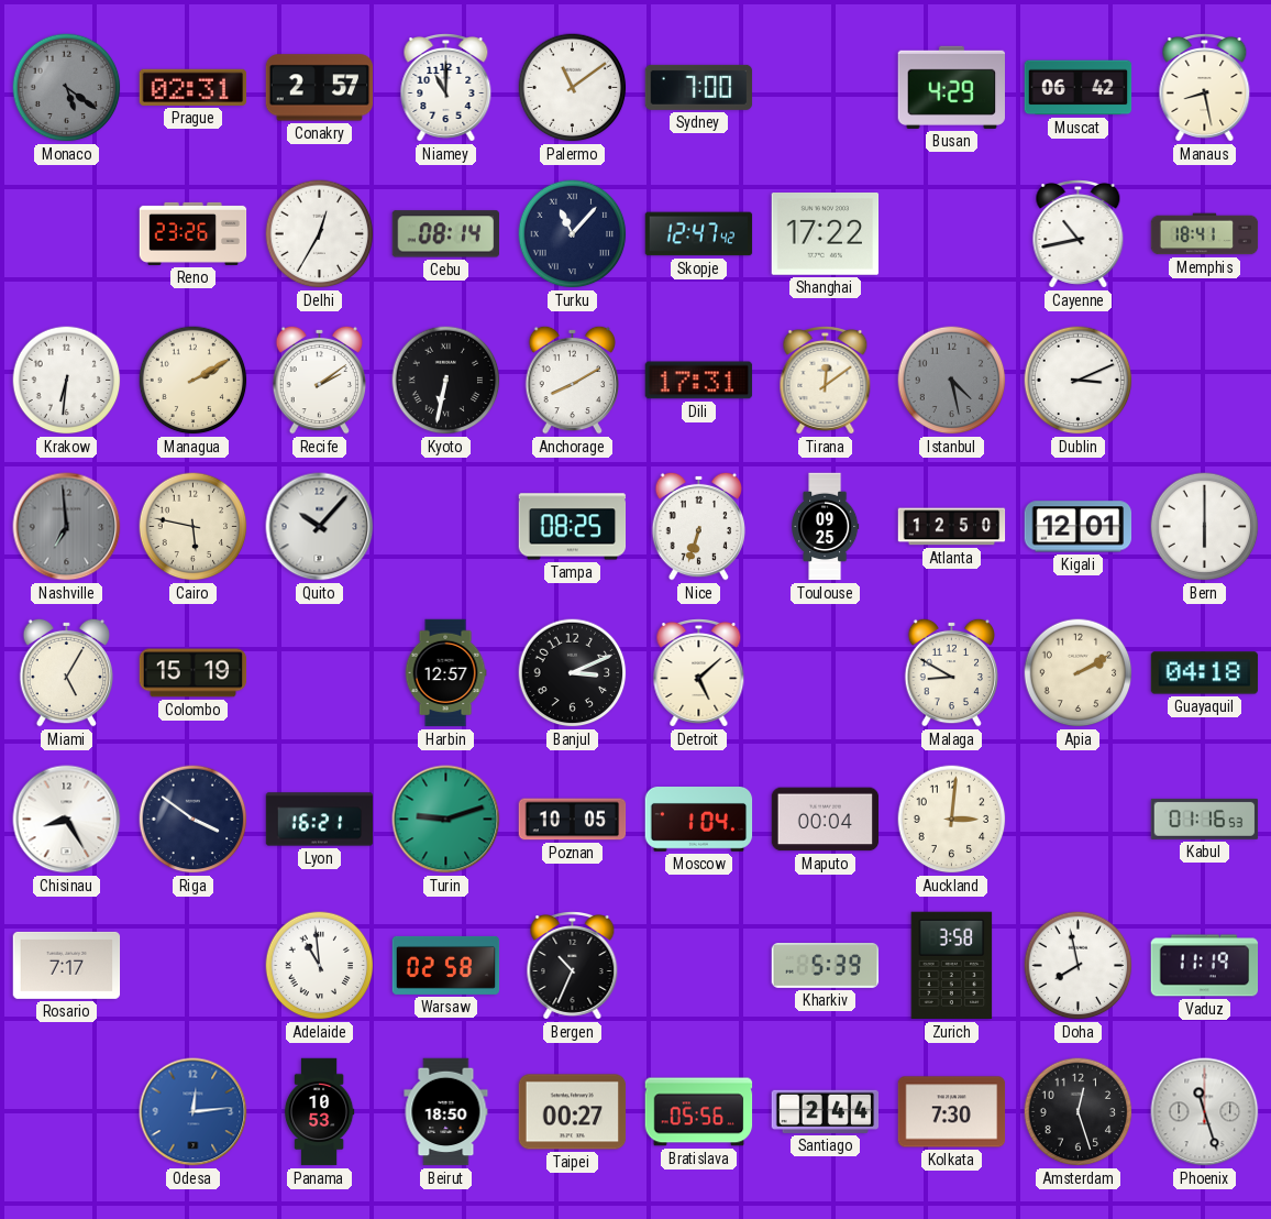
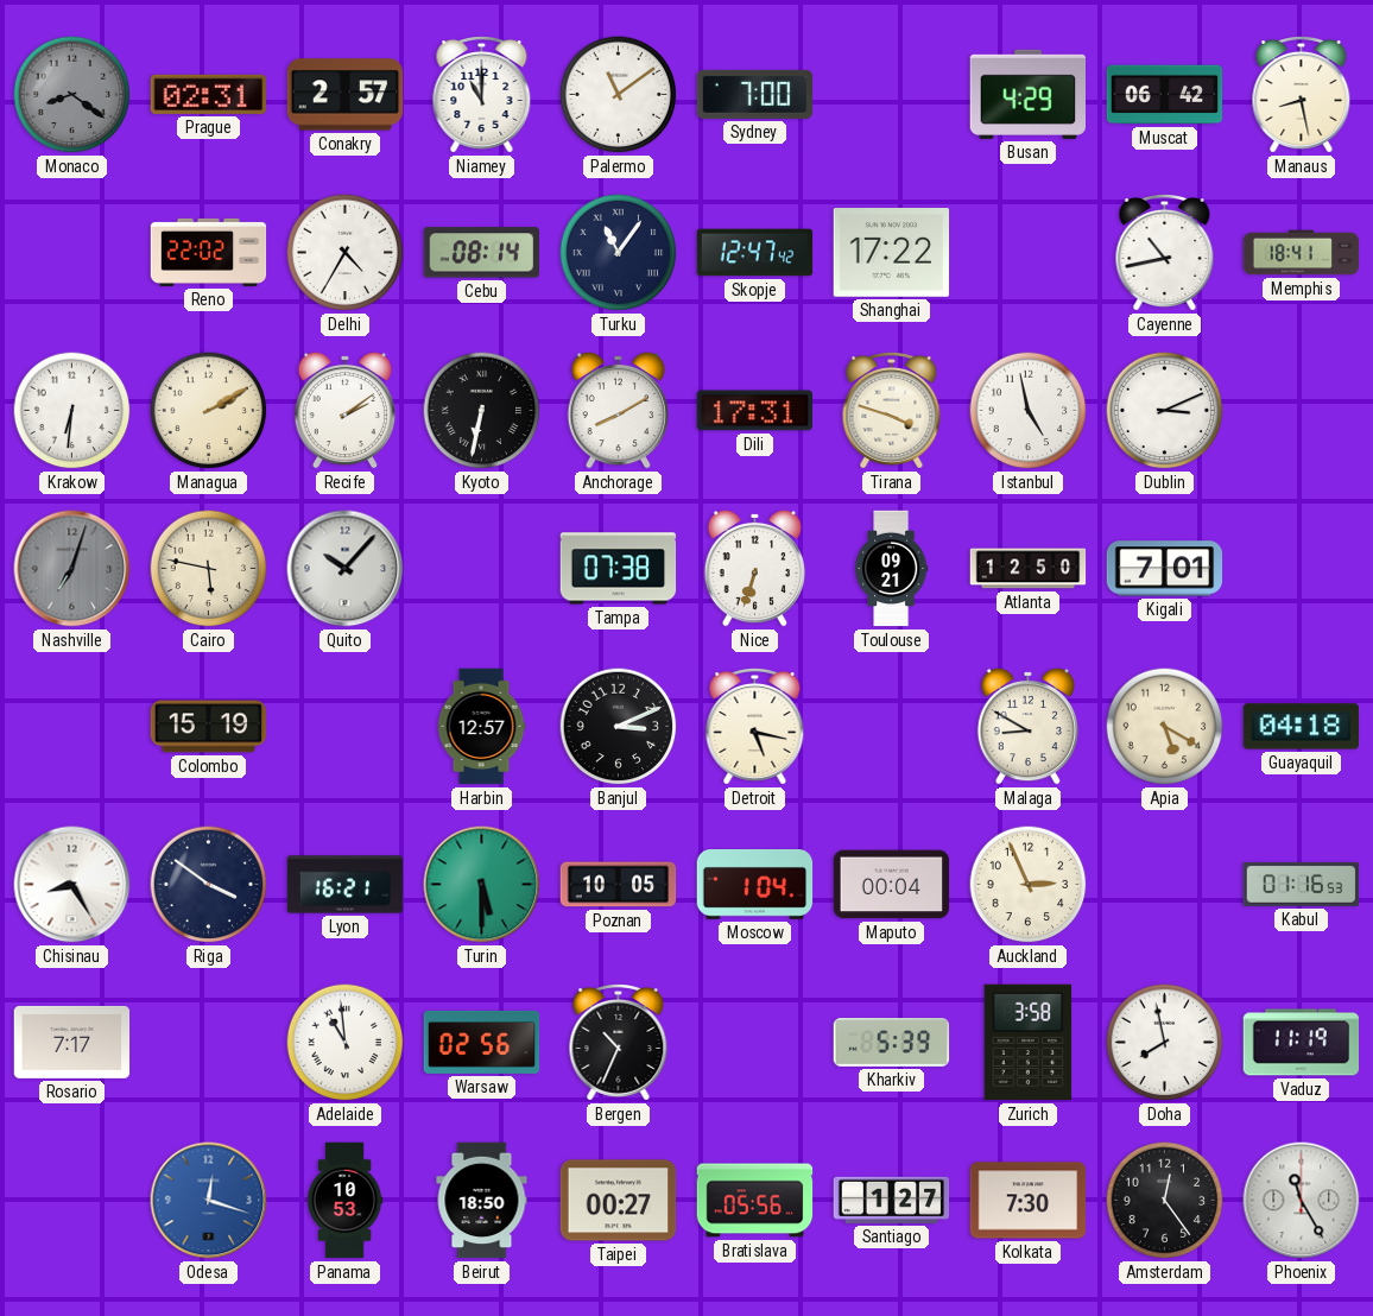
Monaco: 5:21 -> 8:21 (72, 95)
Reno: 23:26 -> 22:02 (209, 252)
Delhi: 12:35 -> 4:35 (346, 253)
Turku: 11:07 -> 11:06 (619, 253)
Tirana: 12:09 -> 3:48 (892, 411)
Istanbul: 4:28 -> 4:58 (1029, 411)
Istanbul dial: grey -> white (1029, 411)
Nashville: 6:59 -> 7:03 (72, 569)
Tampa: 08:25 -> 07:38 (619, 569)
Toulouse: 09:25 -> 09:21 (892, 569)
Kigali: 12:01 -> 7:01 (1165, 569)
Bern: 6:00 -> none (1205, 527)
Miami: 5:05 -> none (67, 672)
Detroit: 5:08 -> 5:17 (755, 727)
Apia: 2:10 -> 5:20 (1165, 727)
Turin: 9:12 -> 5:30 (482, 885)
Auckland: 3:01 -> 2:56 (1029, 885)
Warsaw: 02:58 -> 02:56 (482, 1042)
Odesa: 12:14 -> 12:18 (209, 1201)
Santiago: 2:44 -> 1:27 (892, 1200)
Amsterdam: 12:27 -> 12:24 (1165, 1201)
Phoenix: 11:27 -> 11:25 (1302, 1201)
